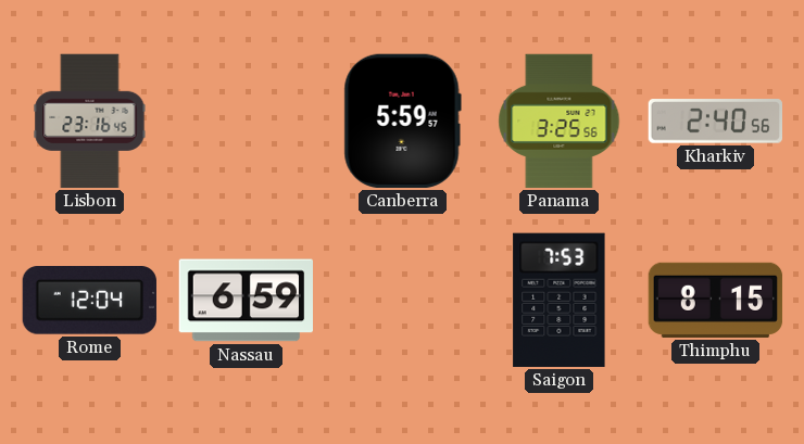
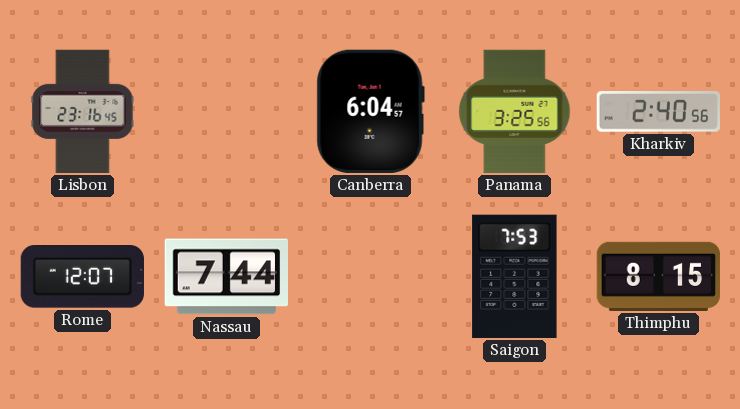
Canberra: 5:59 -> 6:04 (370, 111)
Rome: 12:04 -> 12:07 (82, 277)
Nassau: 6:59 -> 7:44 (226, 277)
